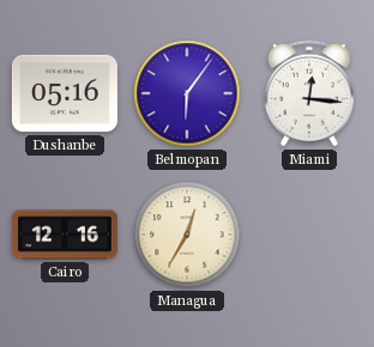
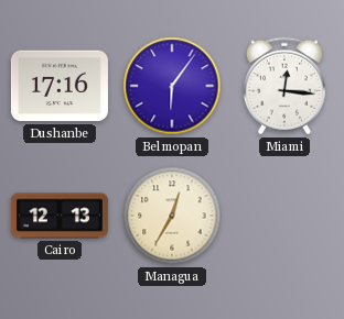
Dushanbe: 05:16 -> 17:16 (60, 86)
Cairo: 12:16 -> 12:13 (60, 216)
